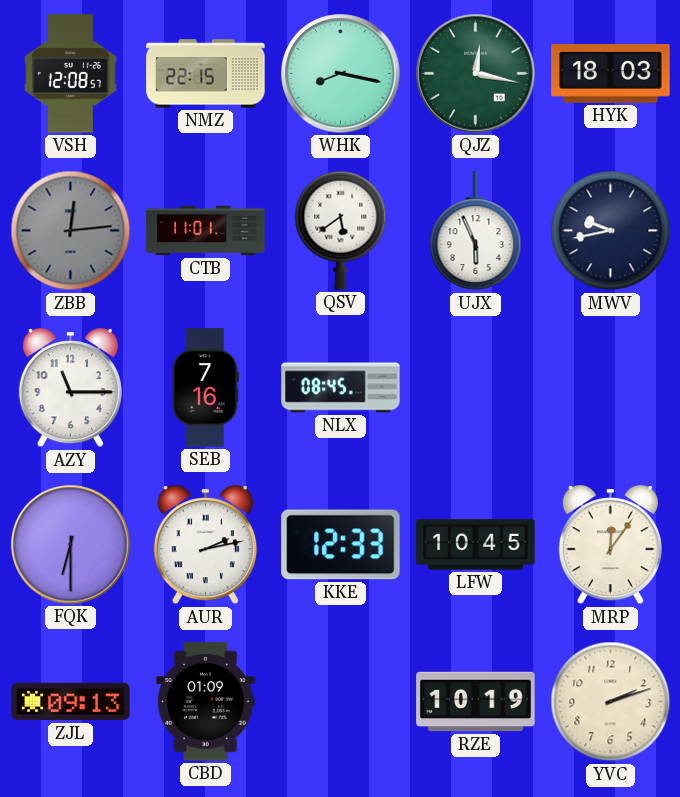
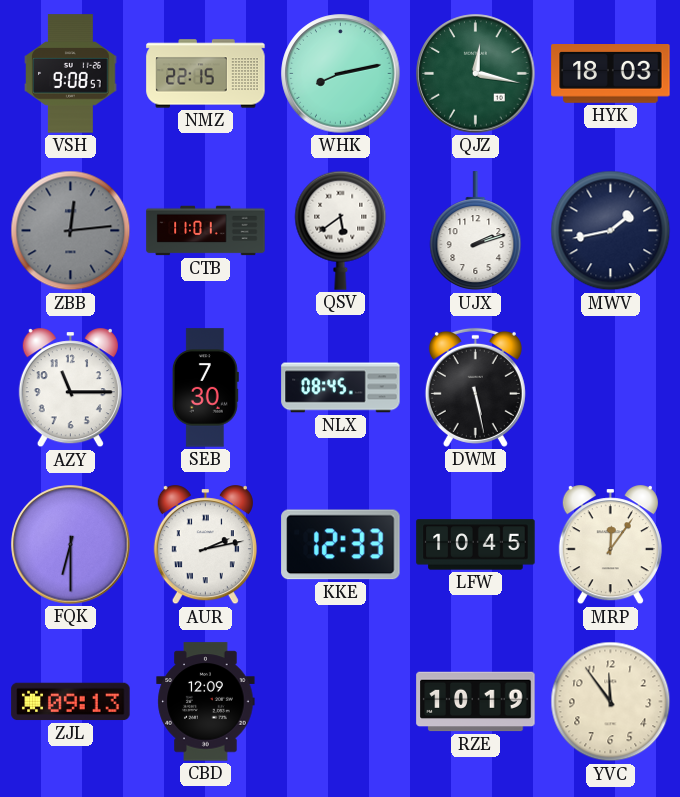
VSH: 12:08 -> 9:08 (71, 74)
WHK: 8:17 -> 8:13 (341, 74)
UJX: 5:56 -> 2:12 (476, 231)
MWV: 9:43 -> 1:43 (611, 231)
SEB: 7:16 -> 7:30 (205, 388)
DWM: none -> 5:28 (475, 387)
CBD: 01:09 -> 12:09 (206, 702)
YVC: 2:12 -> 11:54 (611, 702)
